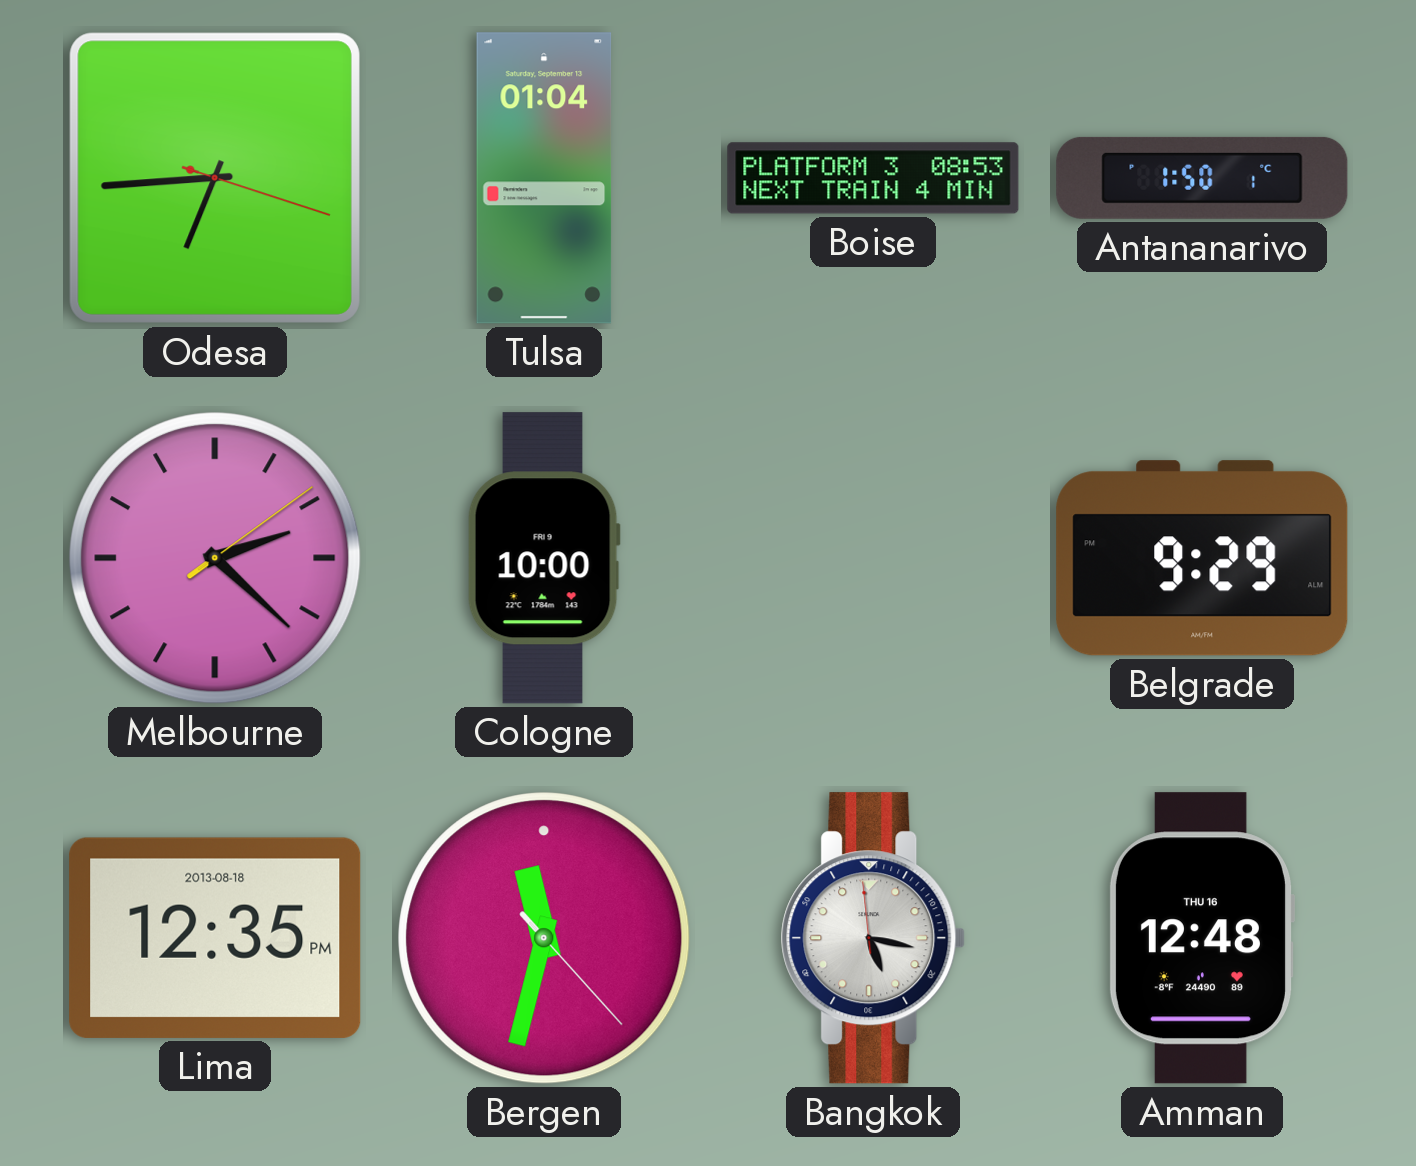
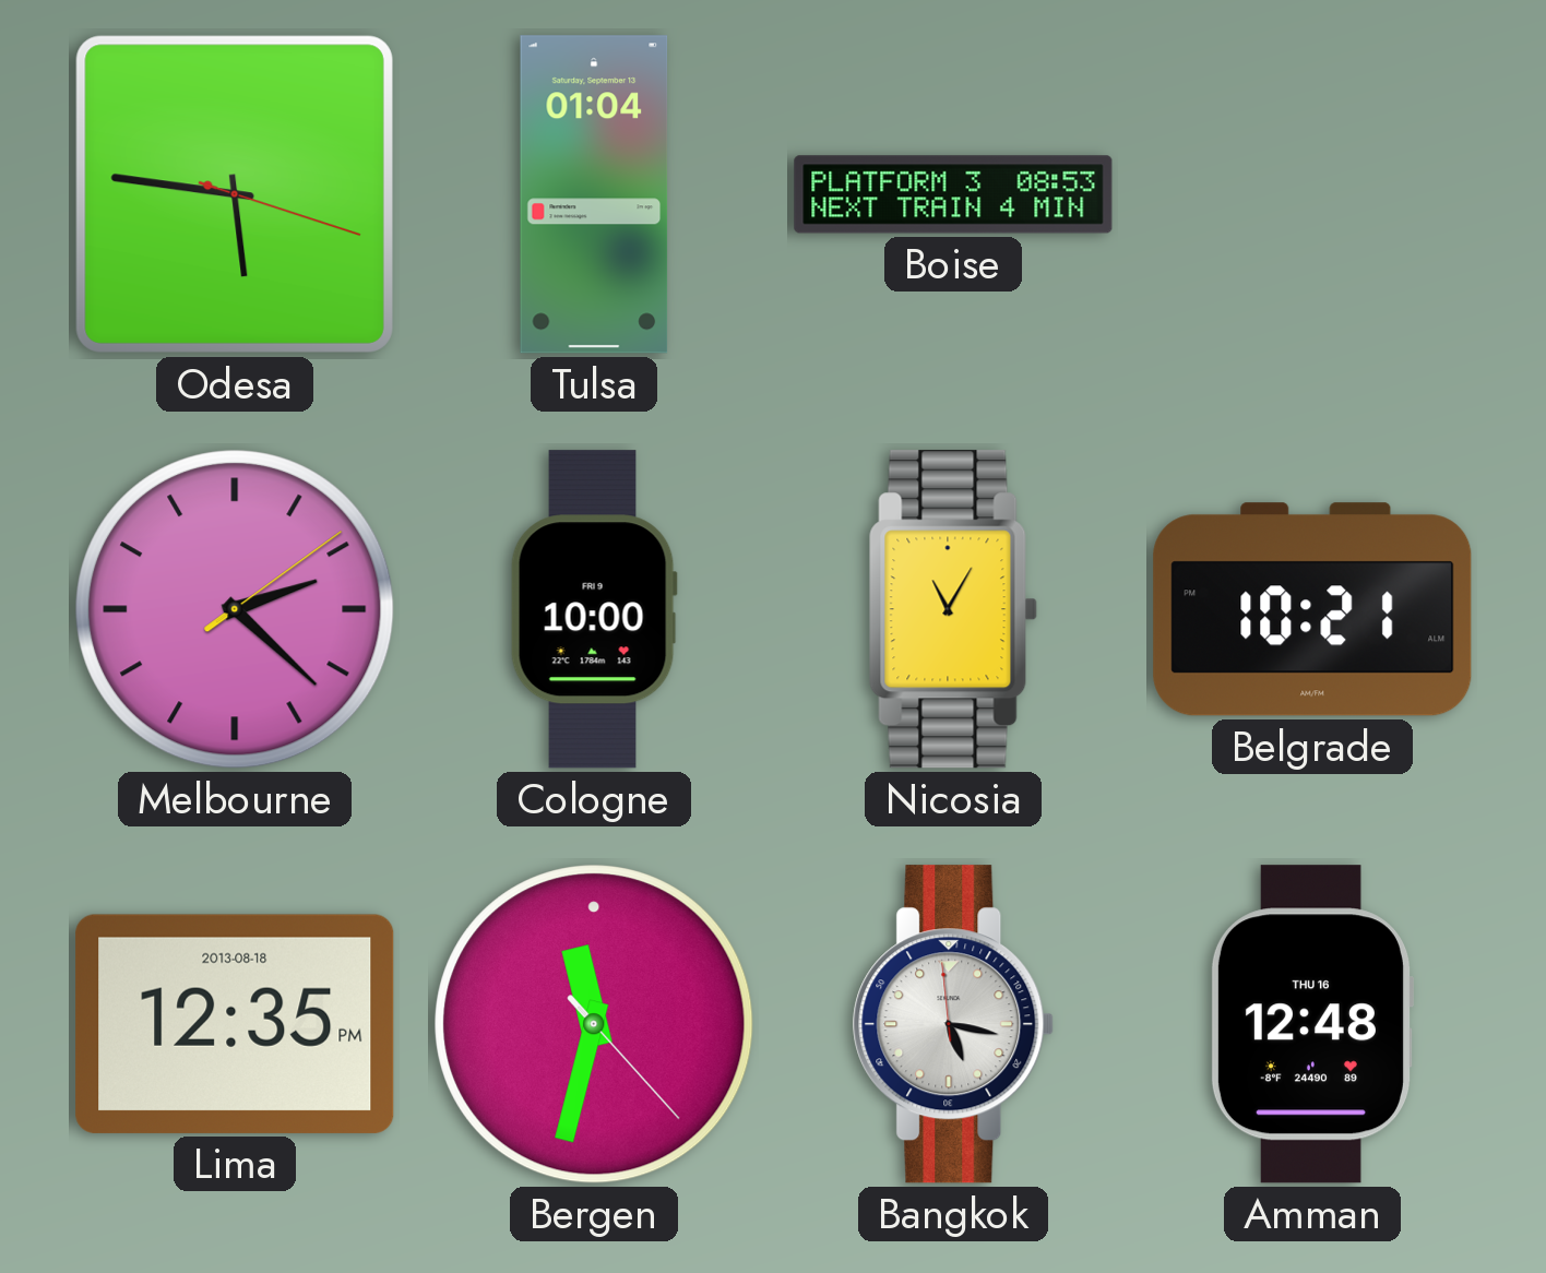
Odesa: 6:44 -> 5:46 (235, 194)
Antananarivo: 1:50 -> none (1202, 178)
Nicosia: none -> 11:05 (953, 609)
Belgrade: 9:29 -> 10:21 (1312, 609)
